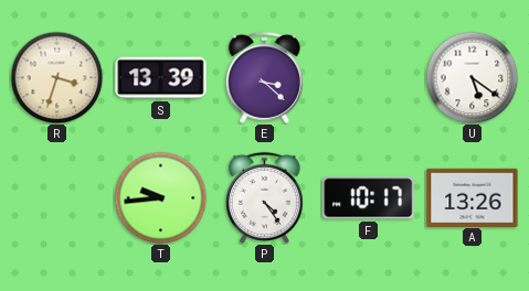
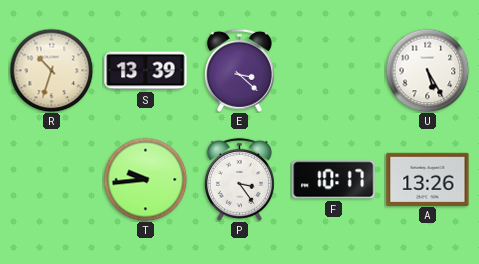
R: 3:33 -> 10:33 (51, 70)
U: 5:21 -> 5:25 (427, 70)
P: 4:24 -> 3:24 (239, 179)
